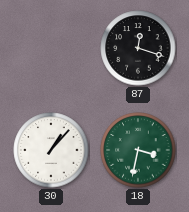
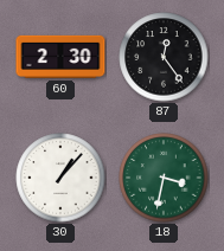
60: none -> 2:30 (60, 57)
87: 12:18 -> 12:24 (164, 57)
